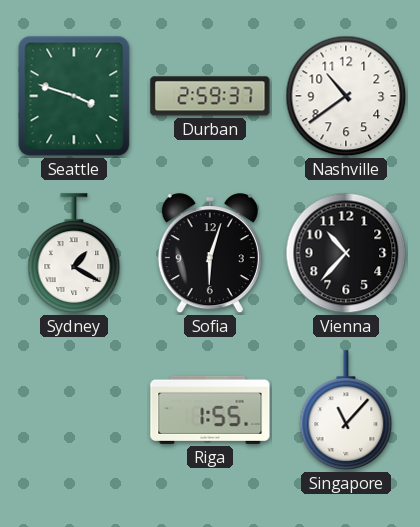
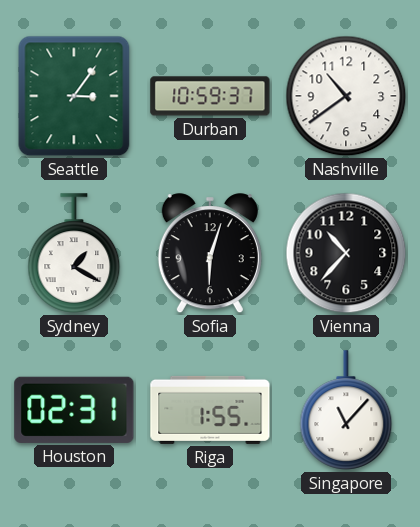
Seattle: 3:48 -> 3:06 (74, 96)
Durban: 2:59 -> 10:59 (210, 96)
Houston: none -> 02:31 (74, 410)
